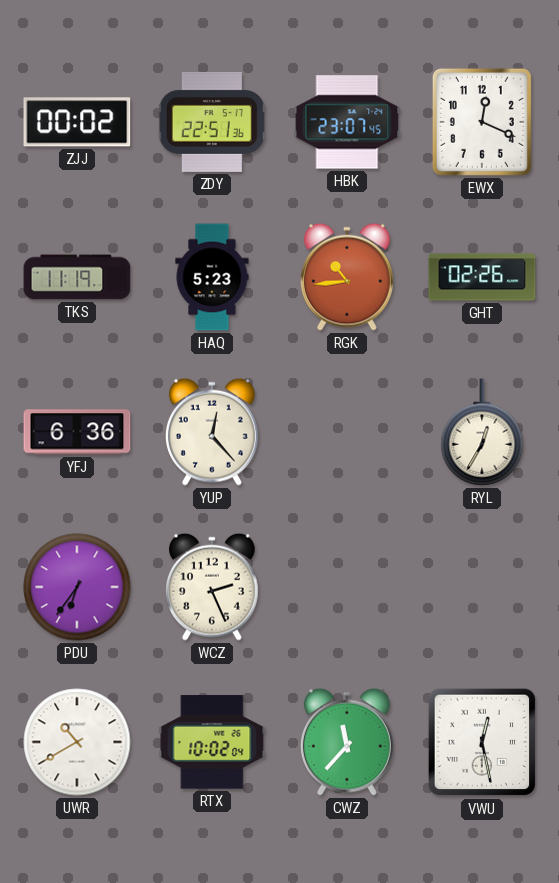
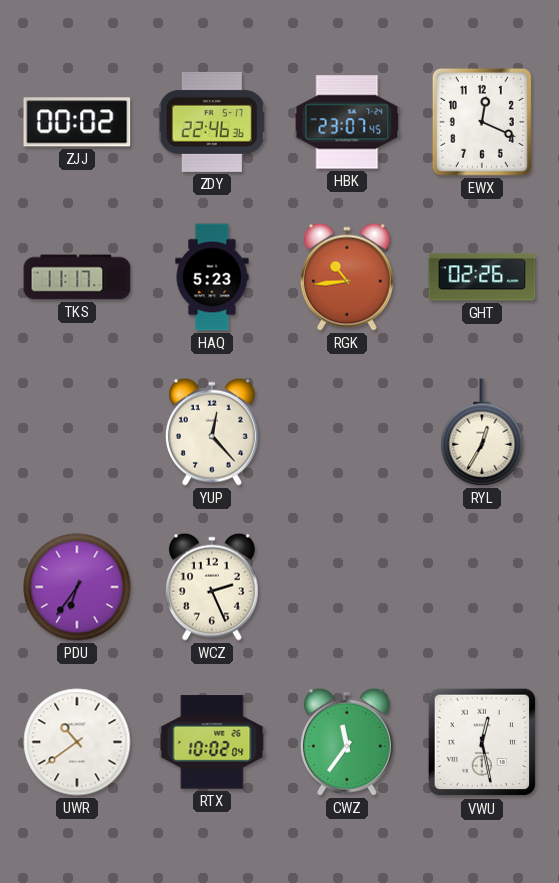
ZDY: 22:51 -> 22:46 (212, 122)
TKS: 11:19 -> 11:17 (77, 277)
YFJ: 6:36 -> none (77, 432)
UWR: 10:40 -> 10:39 (77, 742)
CWZ: 11:37 -> 11:36 (347, 742)
